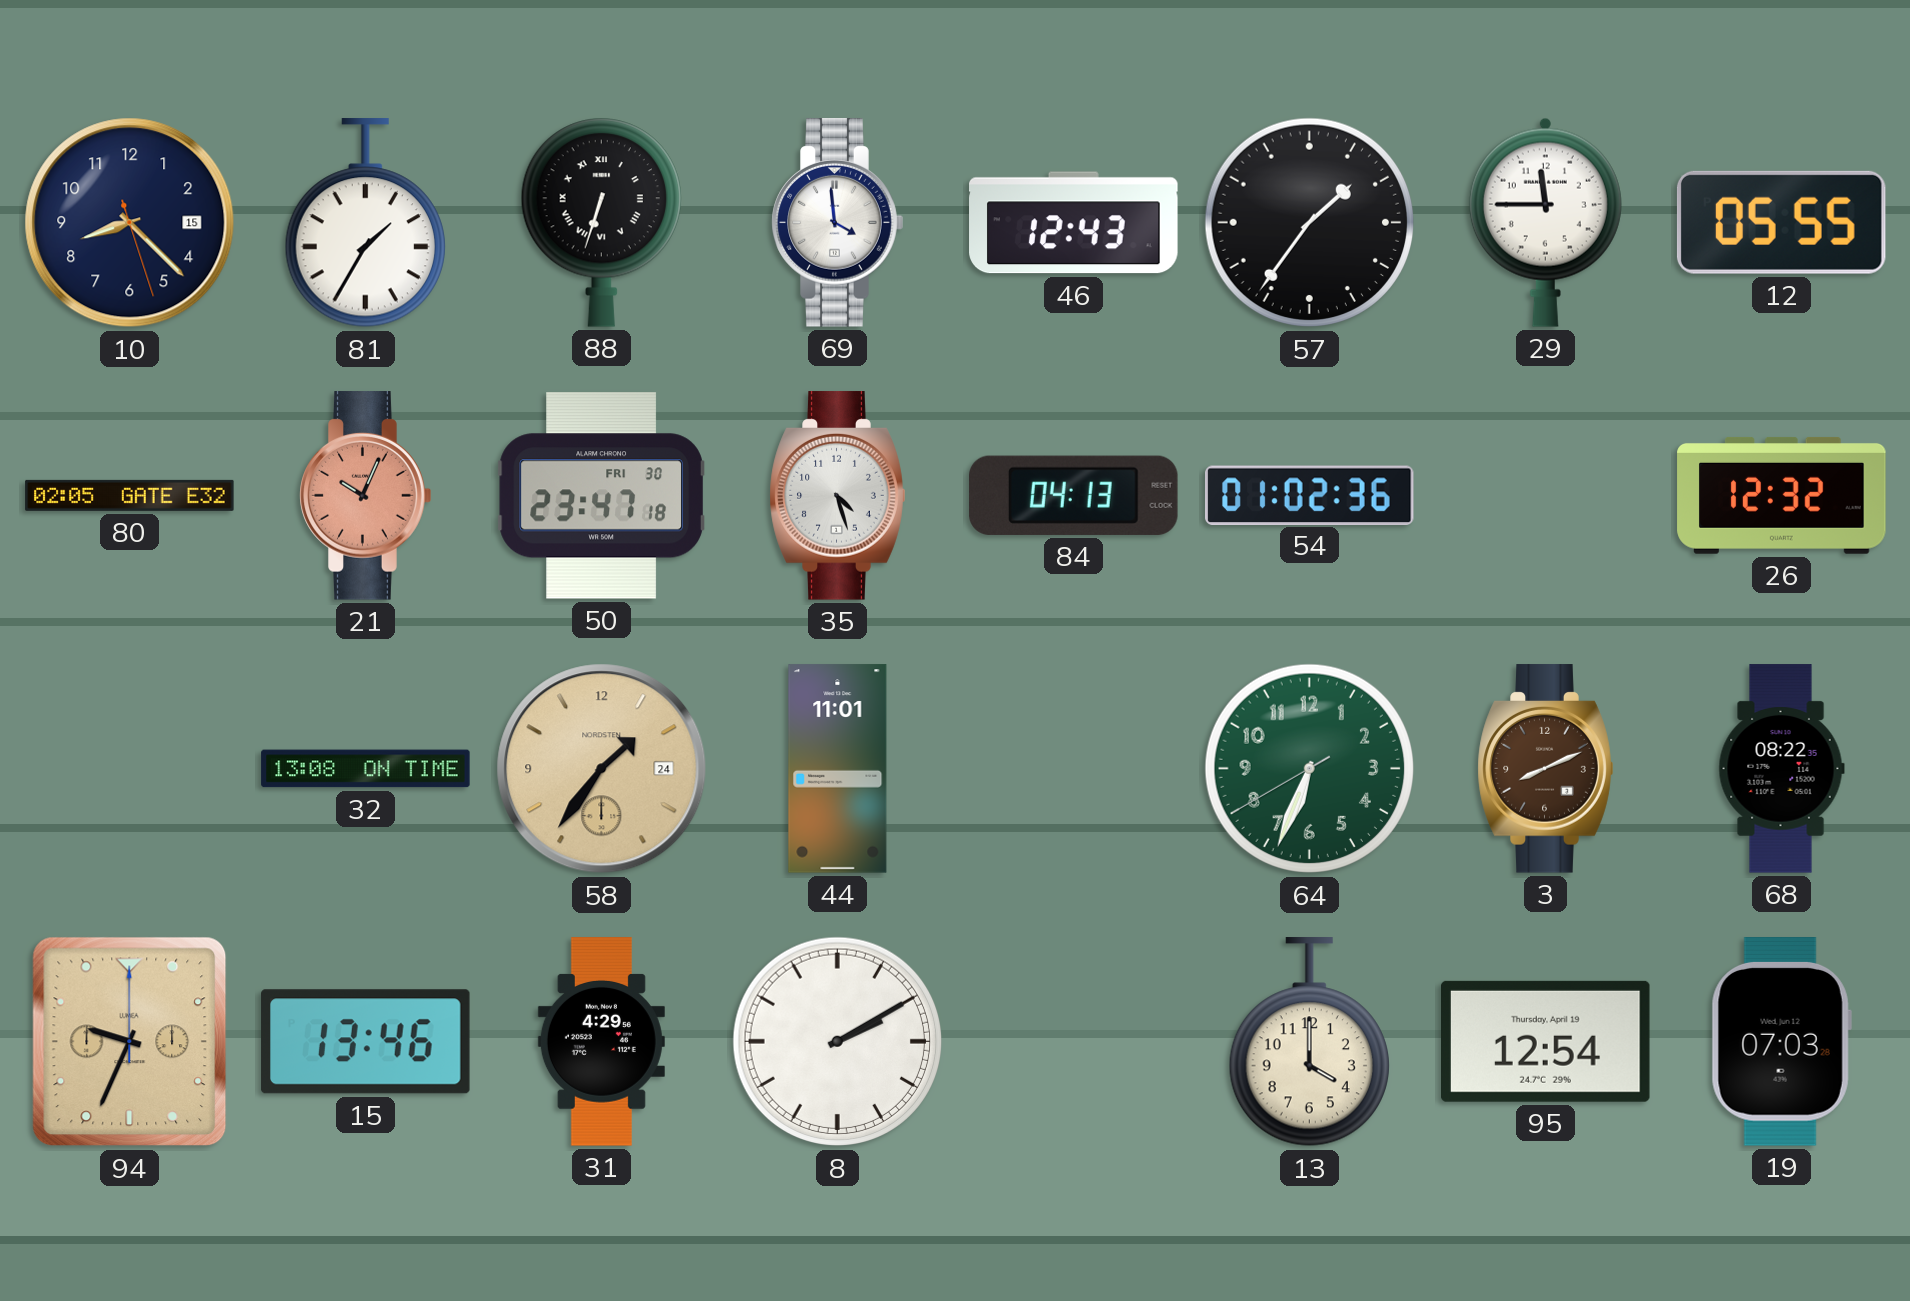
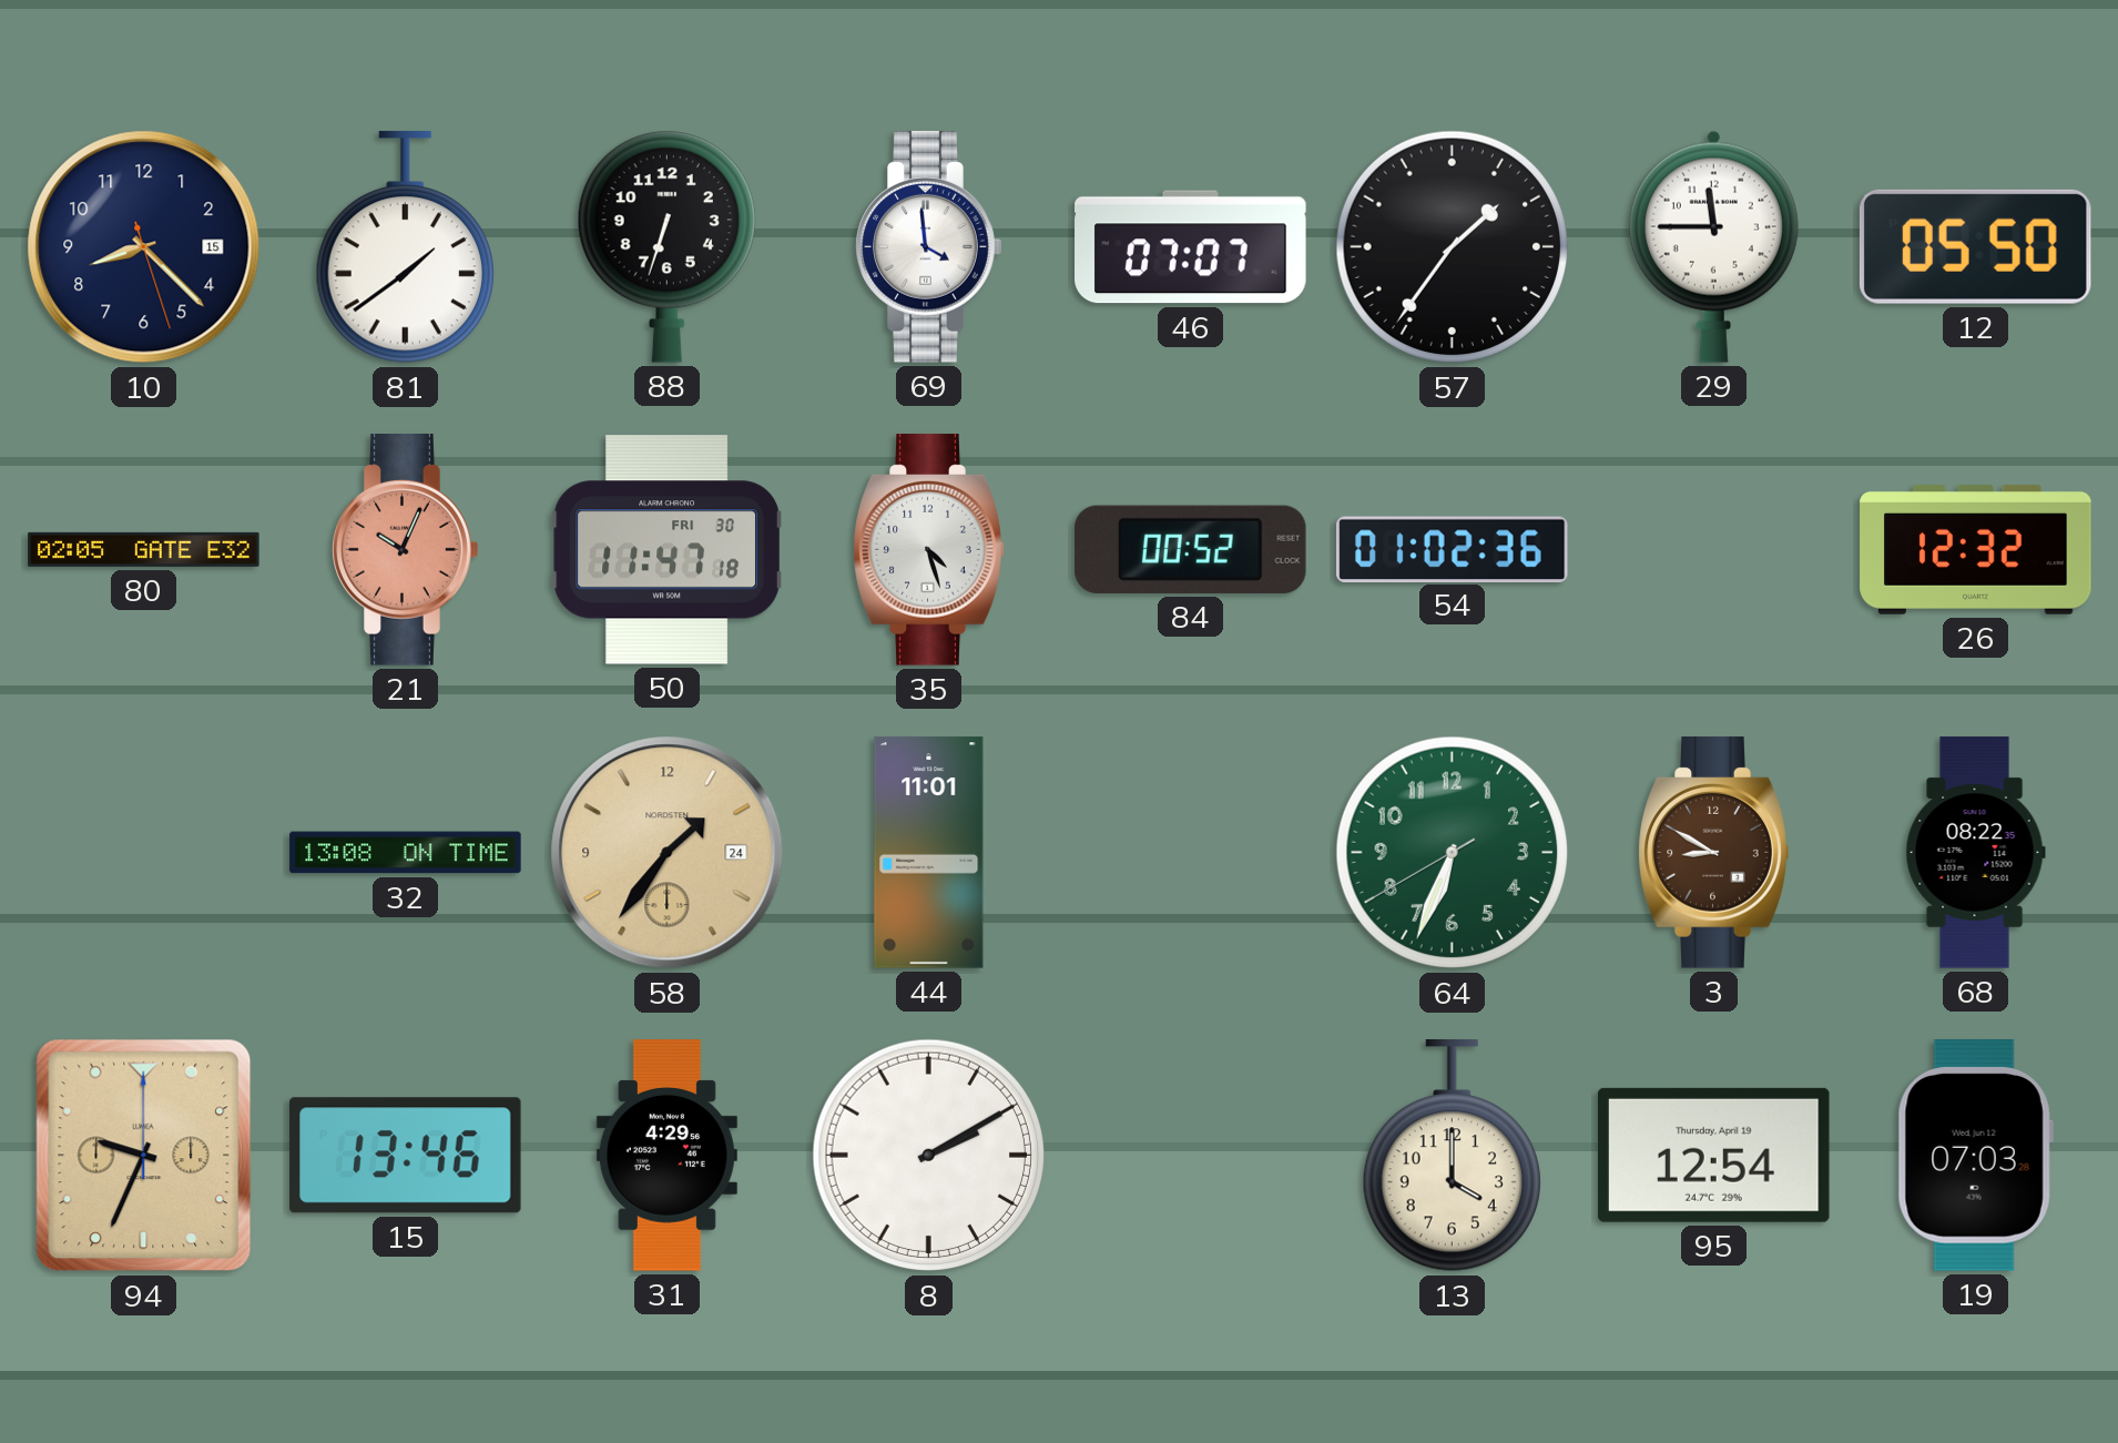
81: 1:35 -> 1:39 (405, 247)
88 numerals: Roman -> Arabic (666, 246)
46: 12:43 -> 07:07 (1191, 247)
12: 05:55 -> 05:50 (1975, 246)
50: 23:47 -> 11:47 (666, 550)
84: 04:13 -> 00:52 (1191, 549)
3: 8:11 -> 8:50 (1714, 853)
